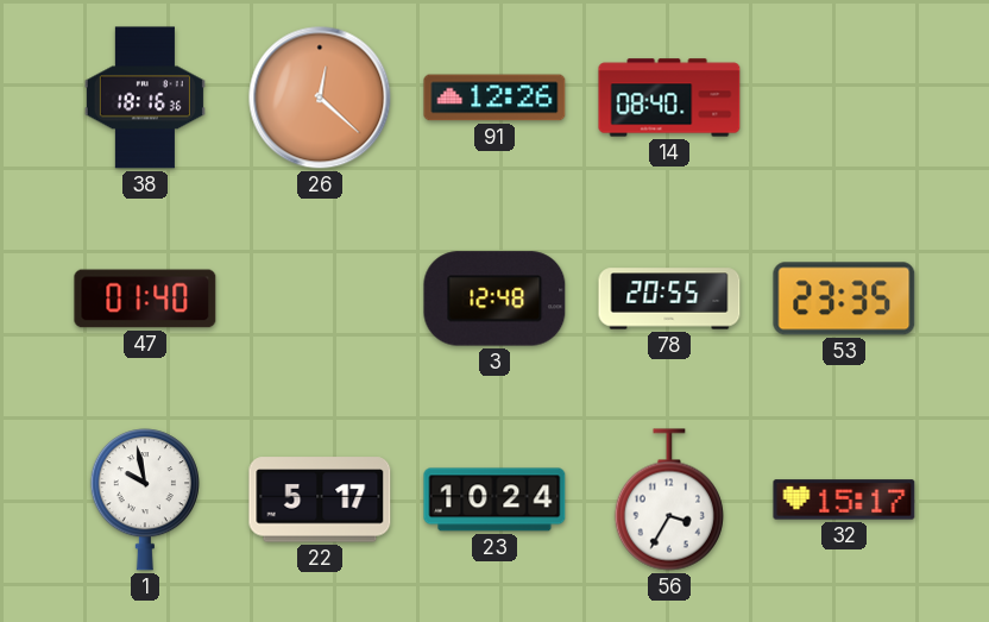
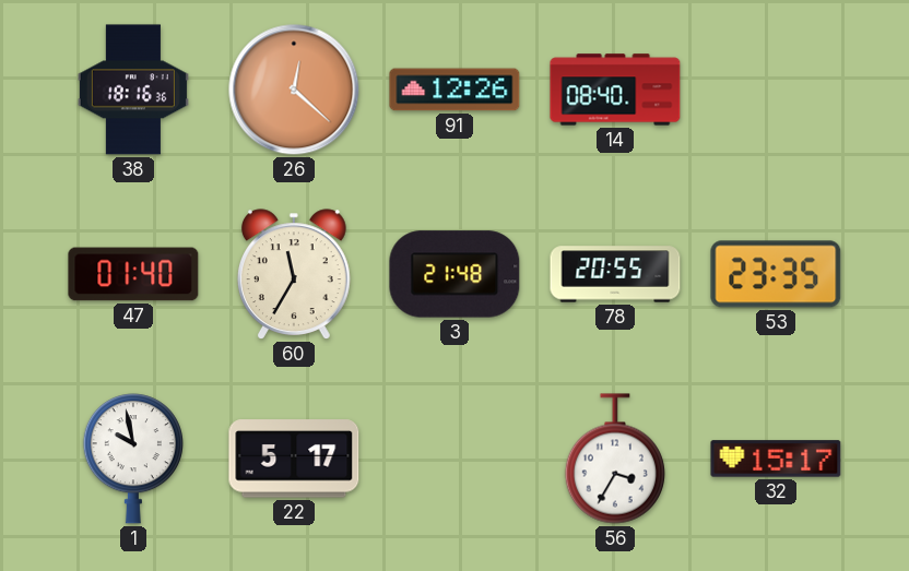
60: none -> 11:35 (294, 274)
3: 12:48 -> 21:48 (454, 274)
23: 10:24 -> none (494, 500)
